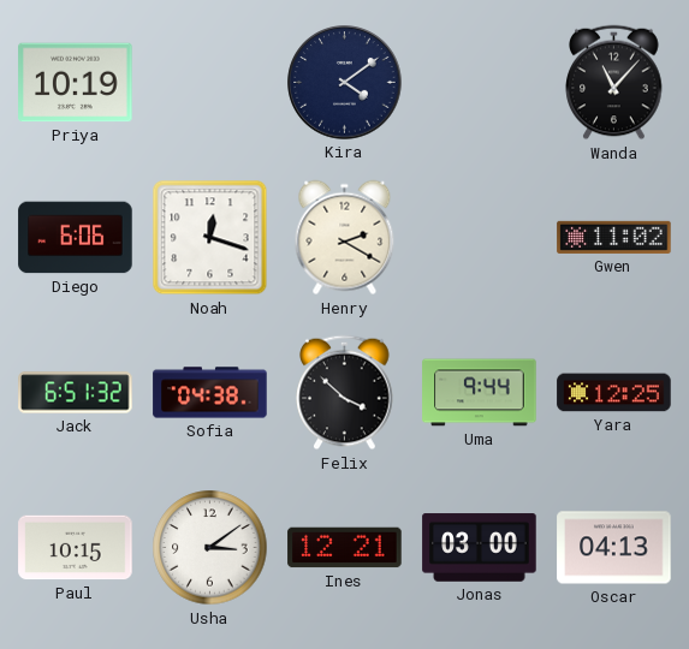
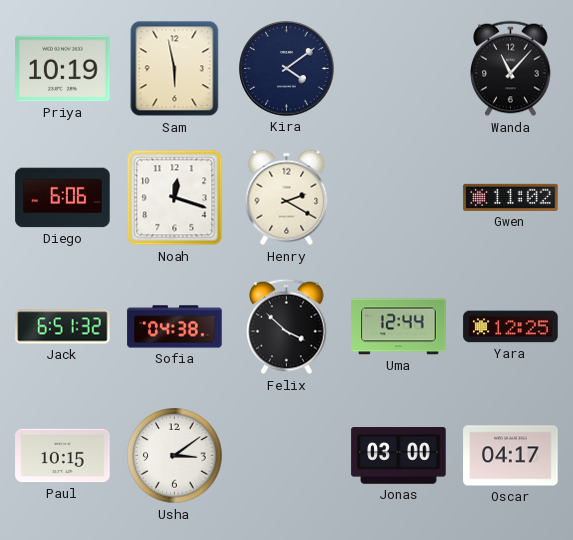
Sam: none -> 5:58 (175, 69)
Uma: 9:44 -> 12:44 (399, 327)
Ines: 12:21 -> none (345, 548)
Oscar: 04:13 -> 04:17 (511, 456)
